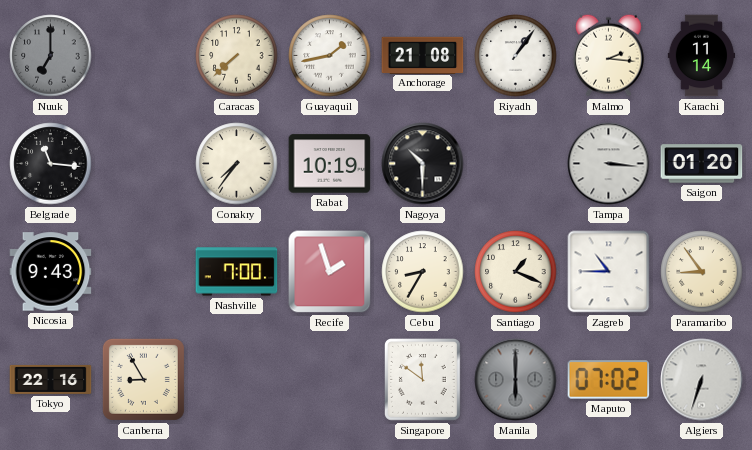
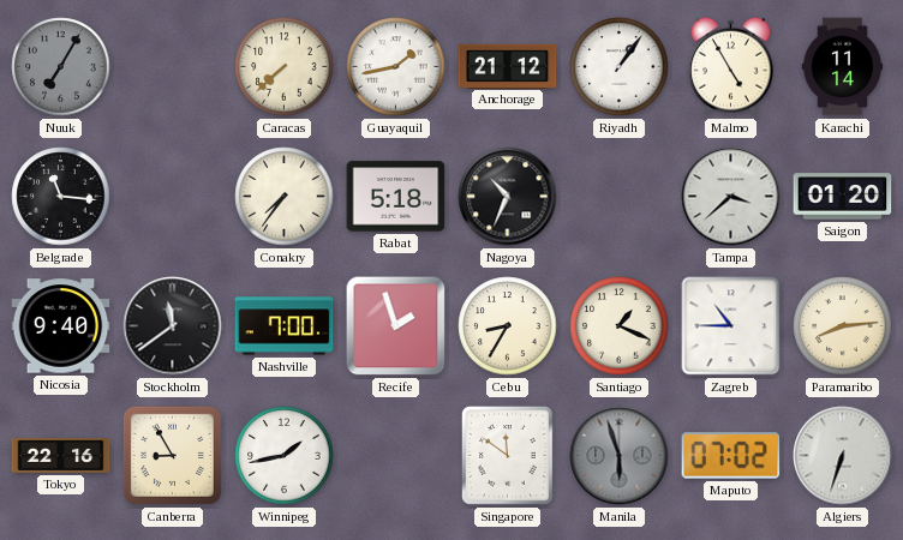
Nuuk: 7:00 -> 7:05 (61, 67)
Anchorage: 21:08 -> 21:12 (508, 66)
Malmo: 2:16 -> 4:55 (731, 66)
Rabat: 10:19 -> 5:18 (396, 197)
Nagoya: 10:30 -> 10:34 (508, 197)
Tampa: 3:16 -> 3:38 (731, 197)
Nicosia: 9:43 -> 9:40 (61, 326)
Stockholm: none -> 11:39 (173, 326)
Paramaribo: 8:54 -> 8:14 (843, 326)
Winnipeg: none -> 1:43 (285, 456)
Manila: 6:00 -> 5:57 (620, 456)
